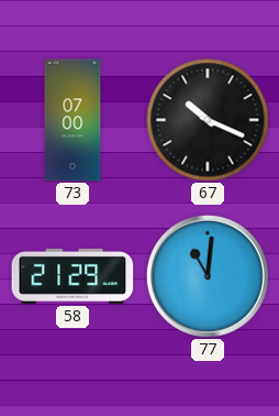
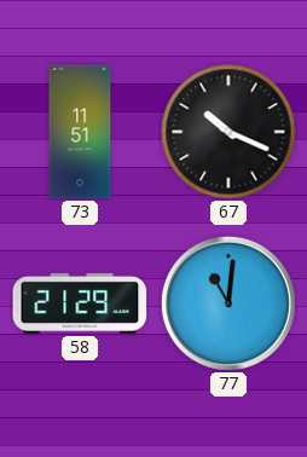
73: 07:00 -> 11:51 (80, 132)
